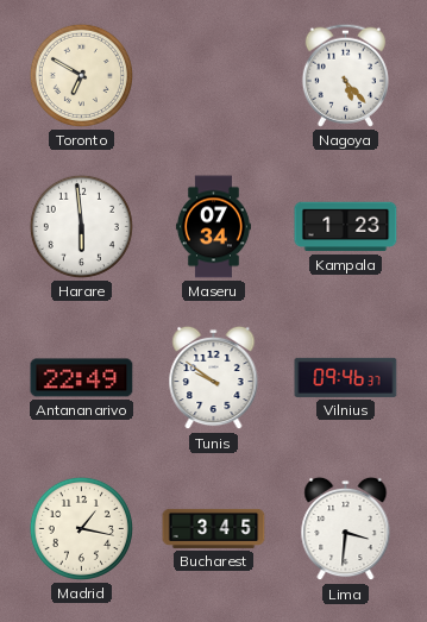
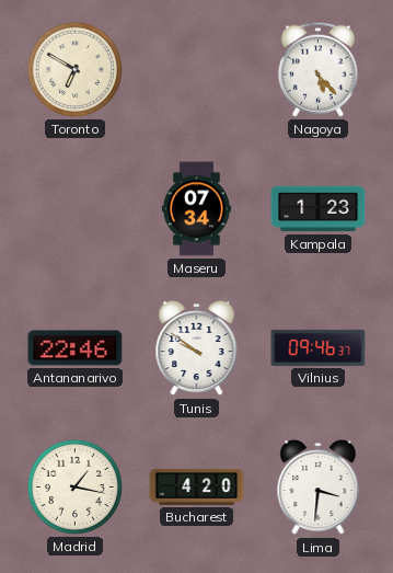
Harare: 5:59 -> none (81, 226)
Antananarivo: 22:49 -> 22:46 (76, 348)
Bucharest: 3:45 -> 4:20 (197, 486)
